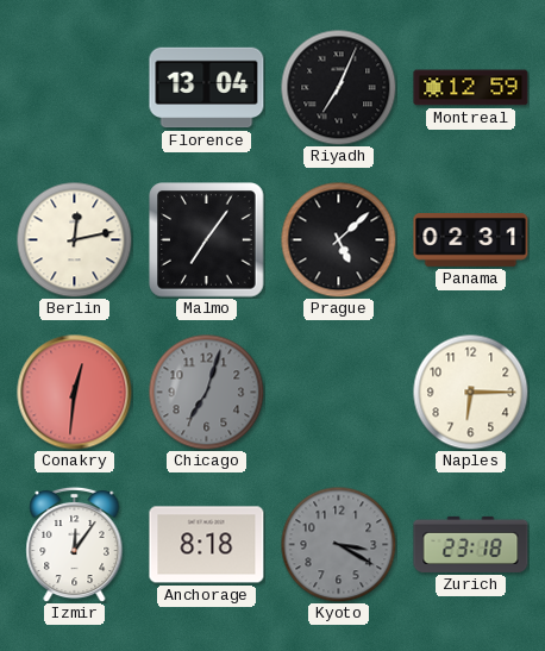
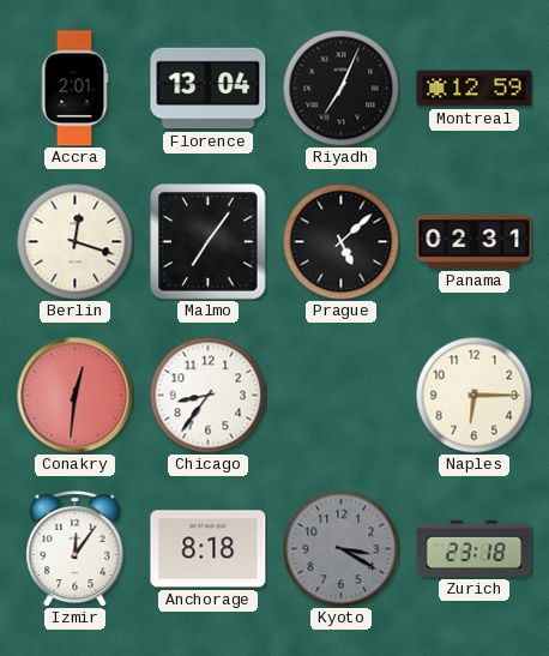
Accra: none -> 2:01 (74, 89)
Berlin: 12:13 -> 12:18 (74, 241)
Chicago: 7:03 -> 8:36 (207, 395)
Chicago dial: grey -> white (207, 395)
